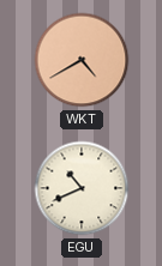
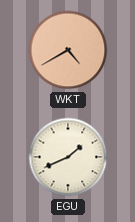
EGU: 10:41 -> 1:41 (68, 157)
